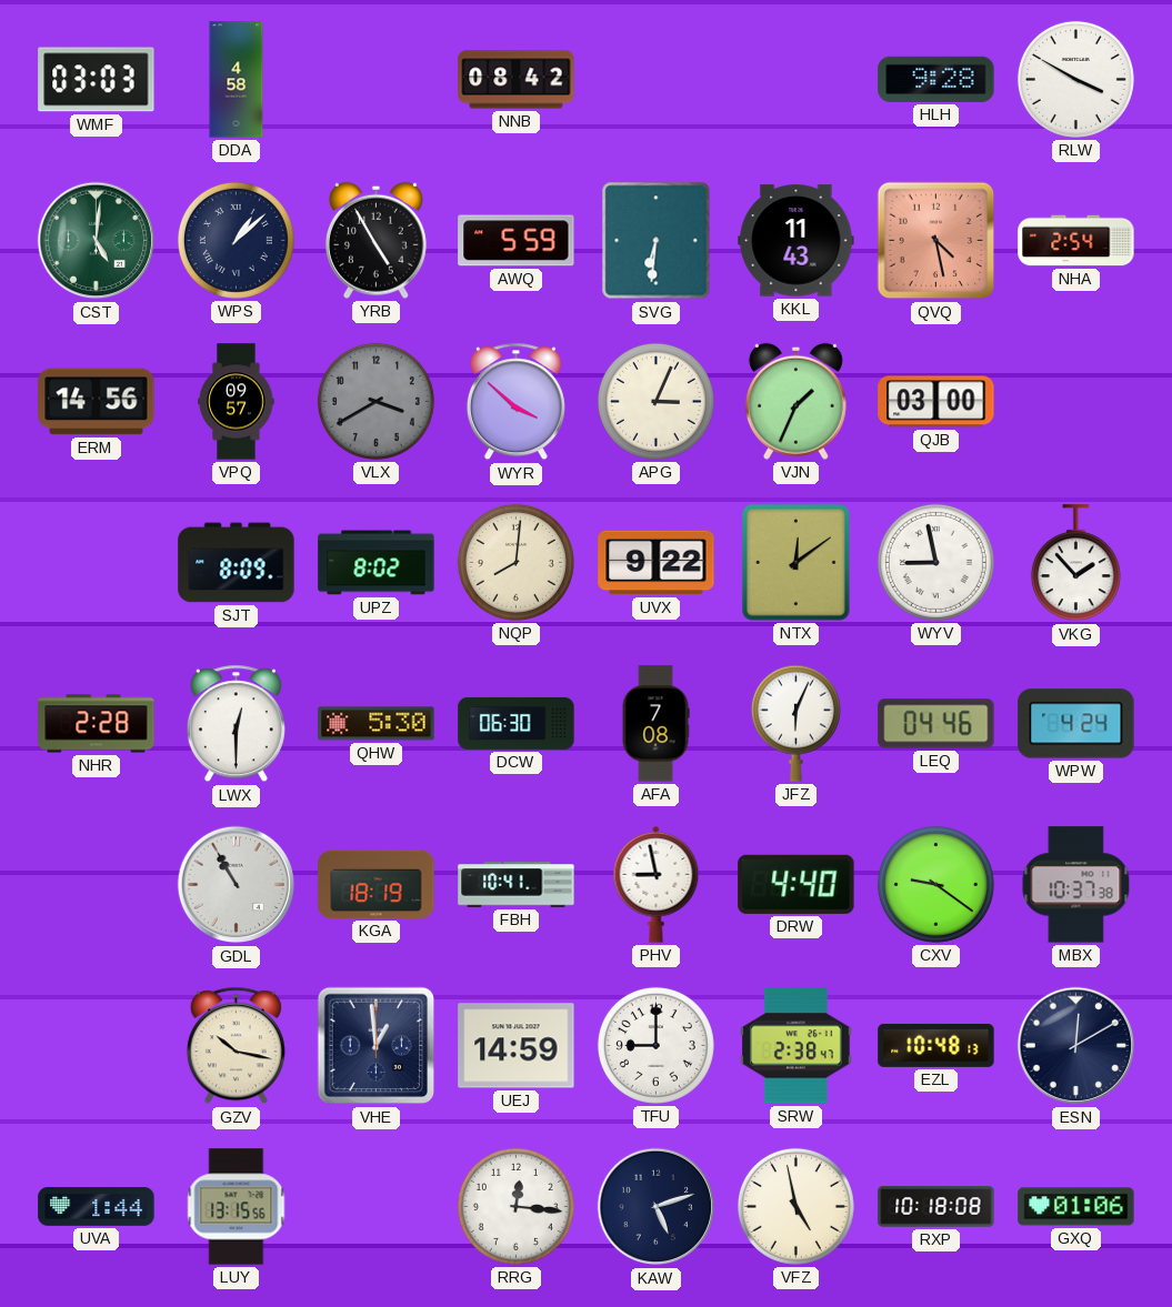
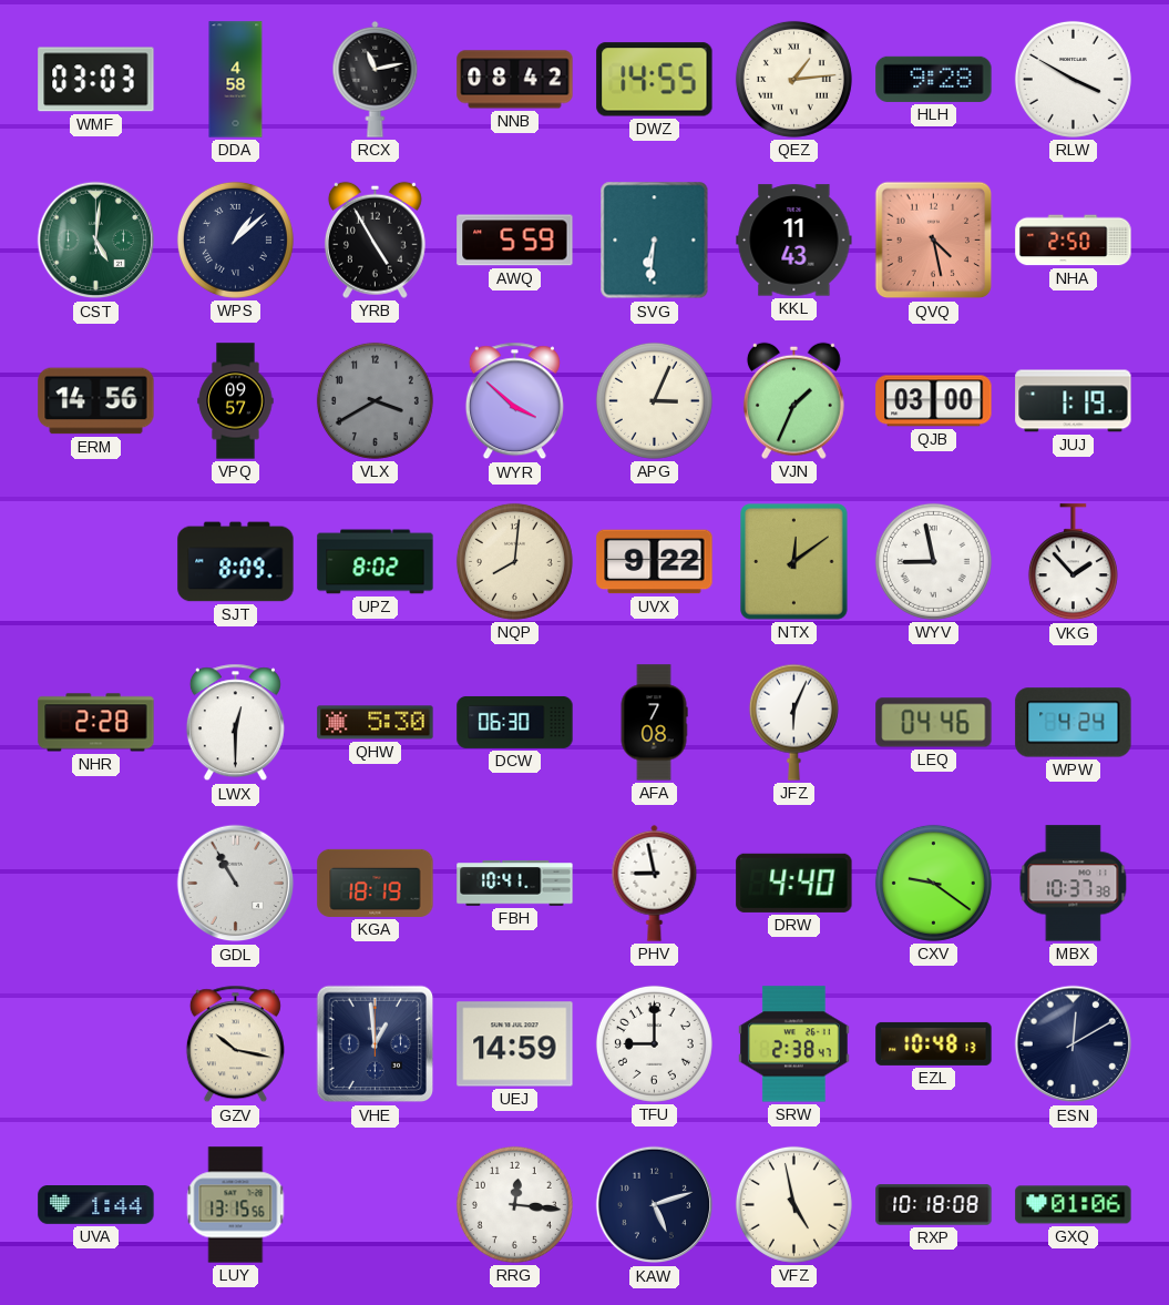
RCX: none -> 11:13 (376, 79)
DWZ: none -> 14:55 (655, 80)
QEZ: none -> 1:14 (793, 79)
NHA: 2:54 -> 2:50 (1074, 241)
JUJ: none -> 1:19 (1074, 401)
